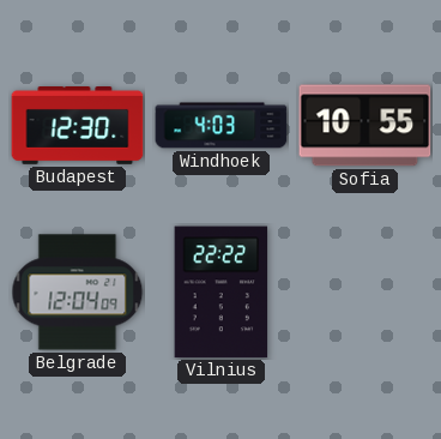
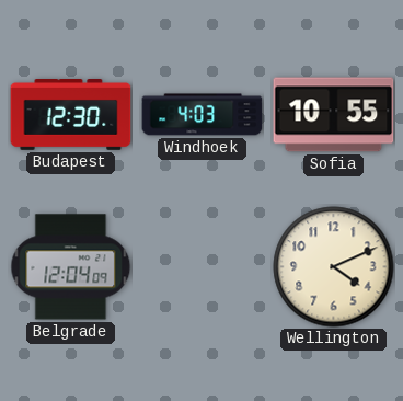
Vilnius: 22:22 -> none (222, 293)
Wellington: none -> 4:11 (334, 267)
